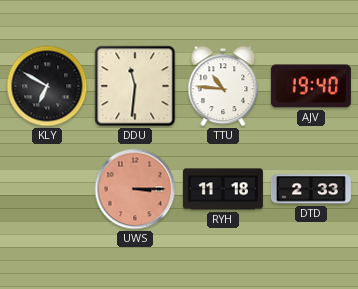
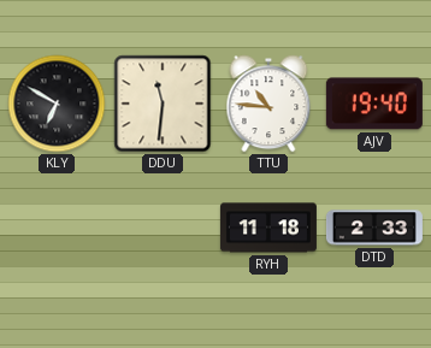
UWS: 3:15 -> none (135, 189)
